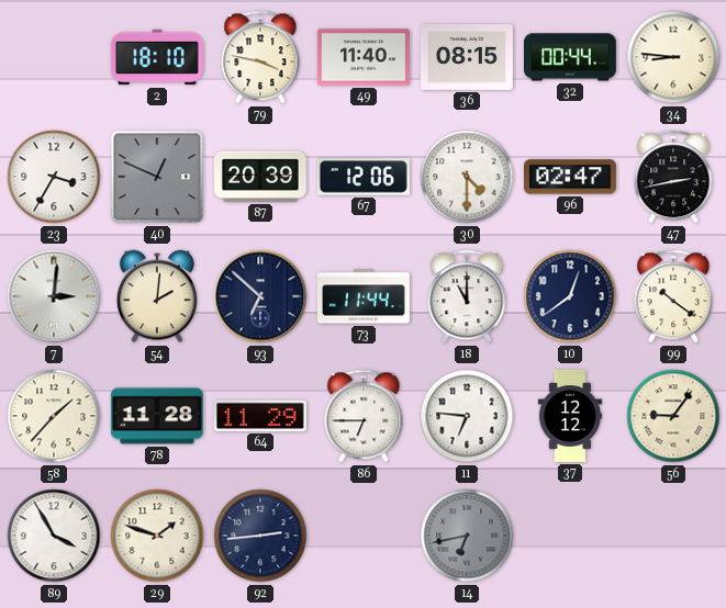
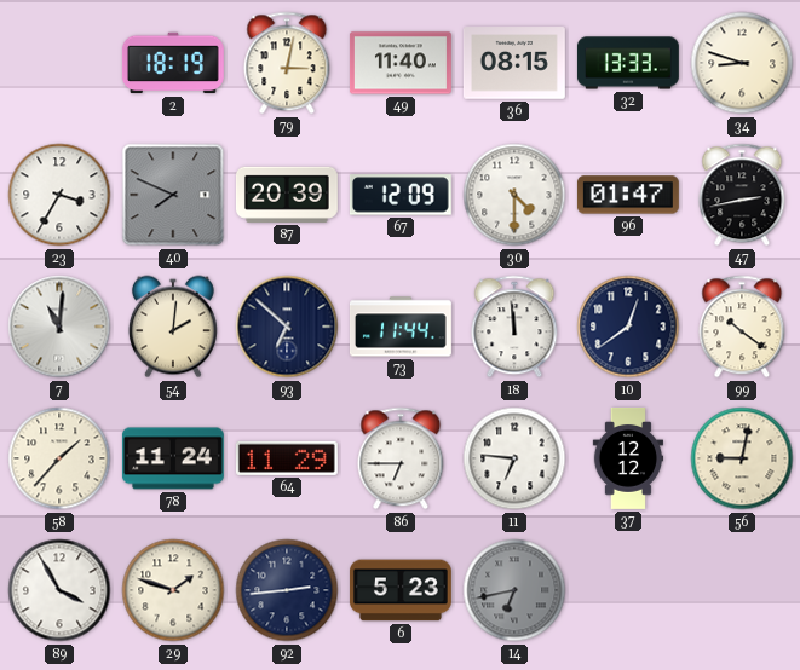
2: 18:10 -> 18:19 (173, 63)
79: 3:47 -> 3:02 (287, 63)
32: 00:44 -> 13:33 (628, 63)
34: 8:46 -> 8:48 (742, 63)
40: 12:49 -> 7:49 (173, 195)
67: 12:06 -> 12:09 (401, 195)
96: 02:47 -> 01:47 (628, 195)
7: 3:01 -> 11:01 (59, 327)
18: 11:00 -> 11:59 (514, 327)
78: 11:28 -> 11:24 (173, 458)
56: 9:06 -> 9:02 (742, 458)
6: none -> 5:23 (401, 590)
